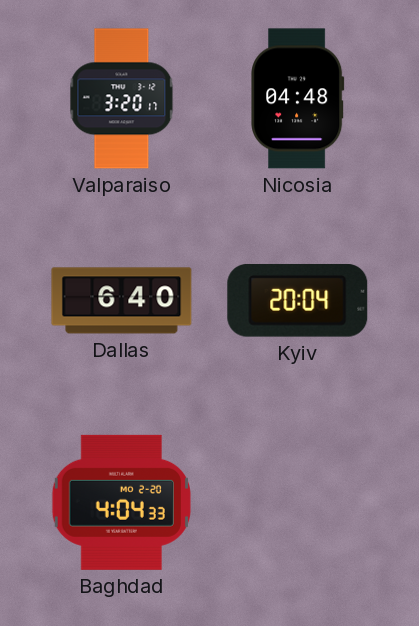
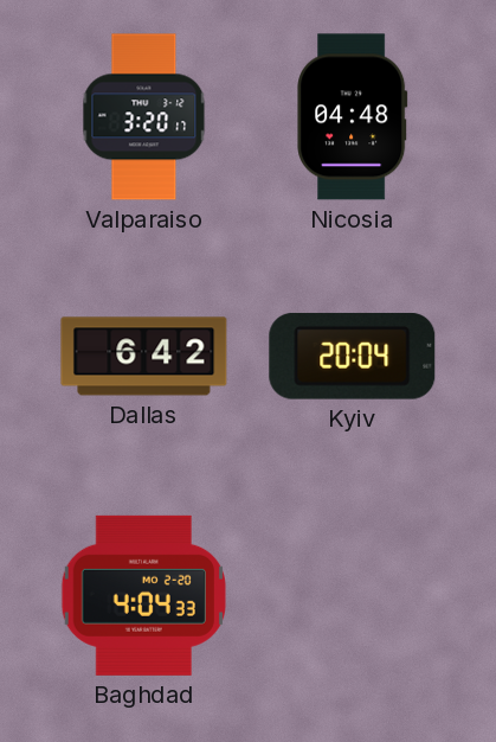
Dallas: 6:40 -> 6:42 (144, 357)
